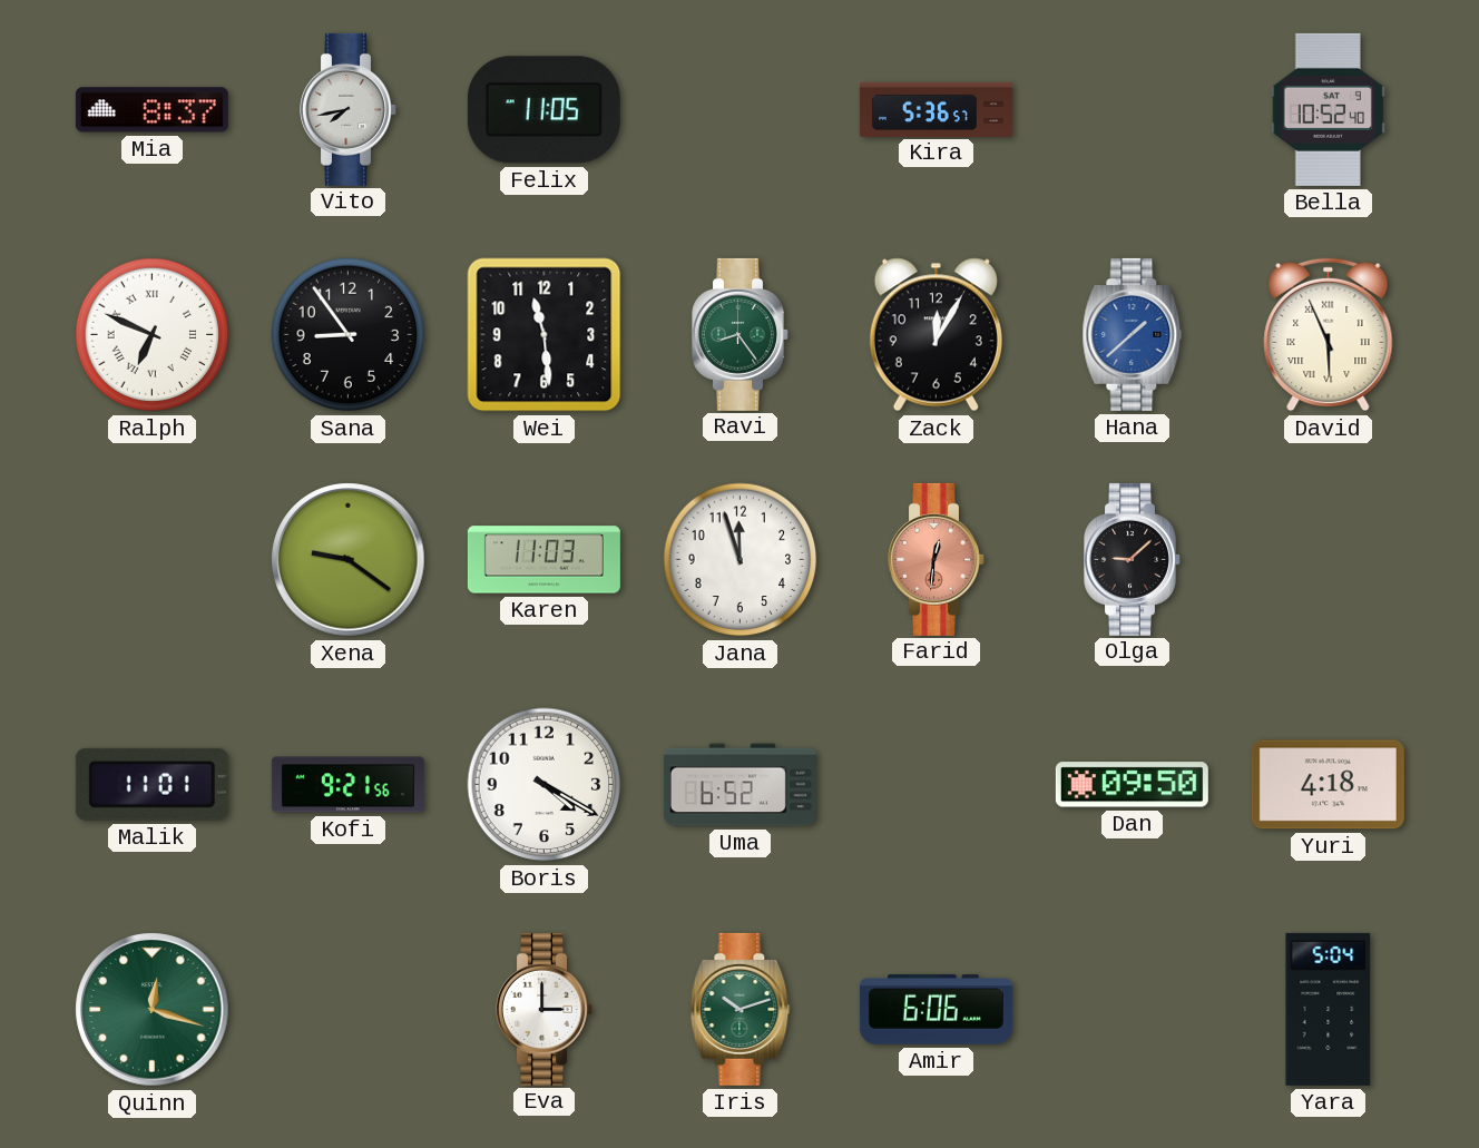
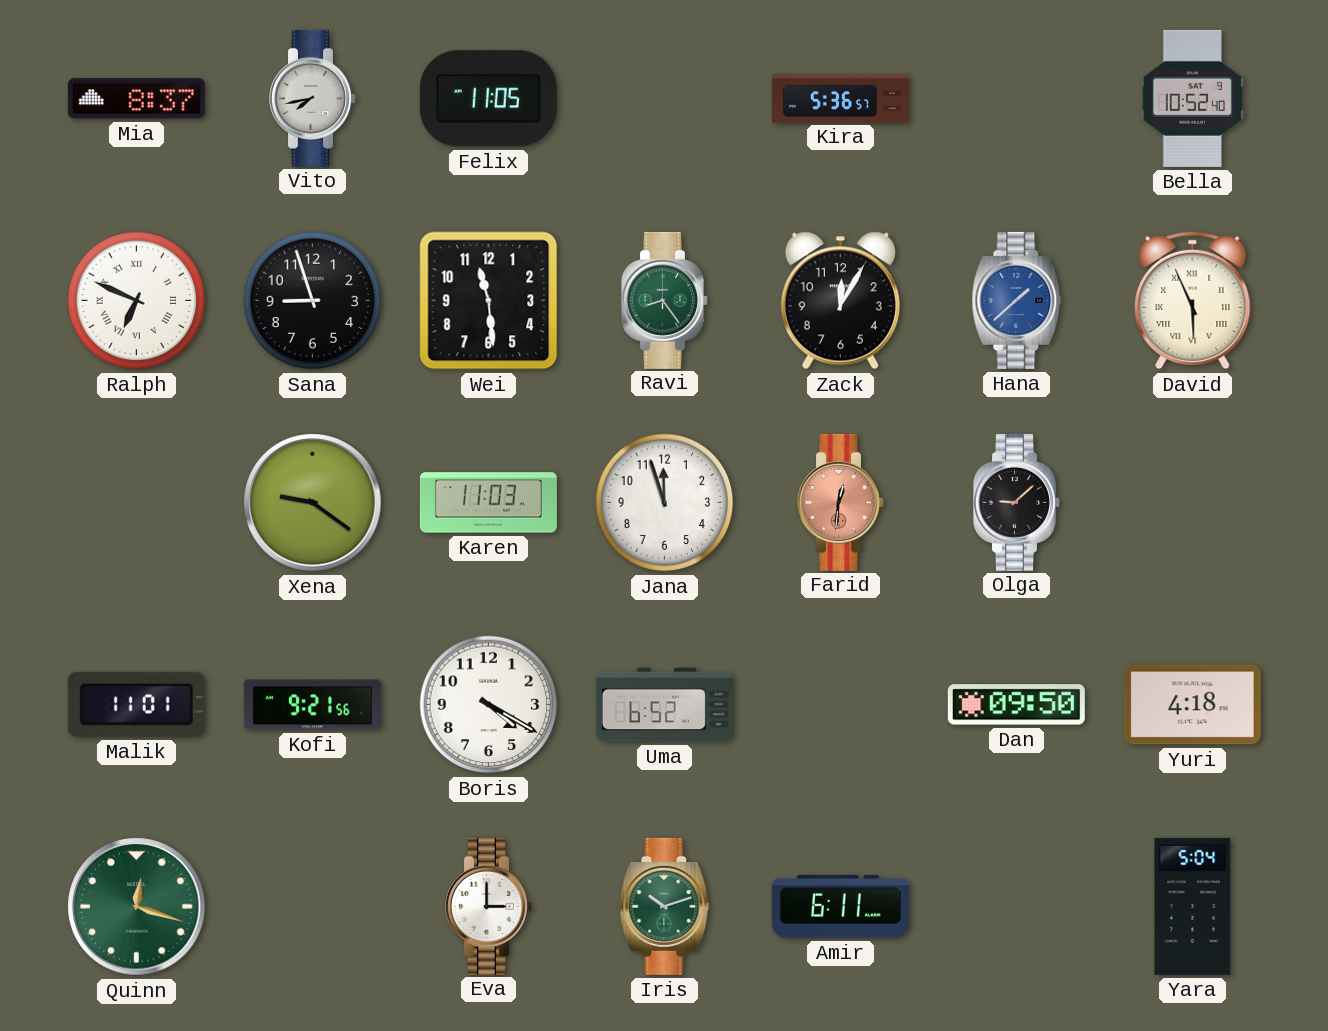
Sana: 8:54 -> 8:57 (313, 301)
Amir: 6:06 -> 6:11 (840, 907)
